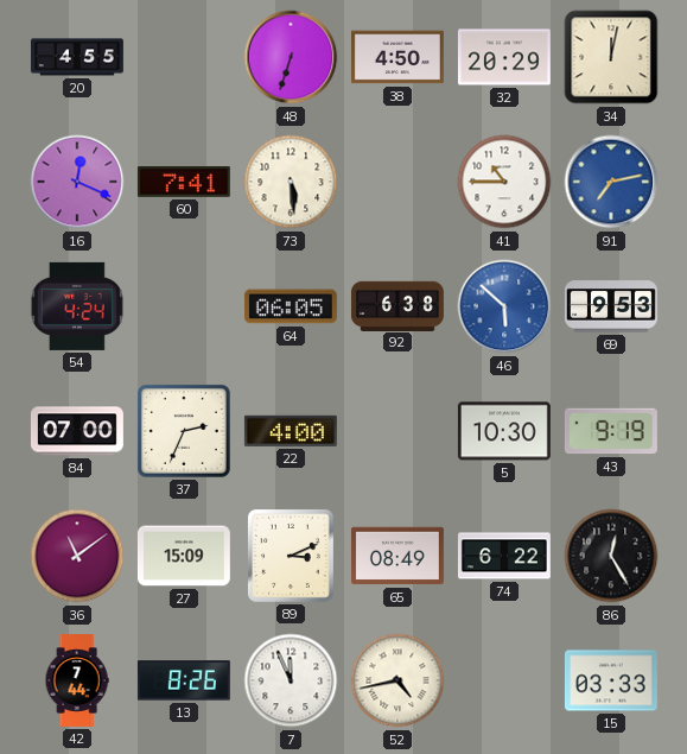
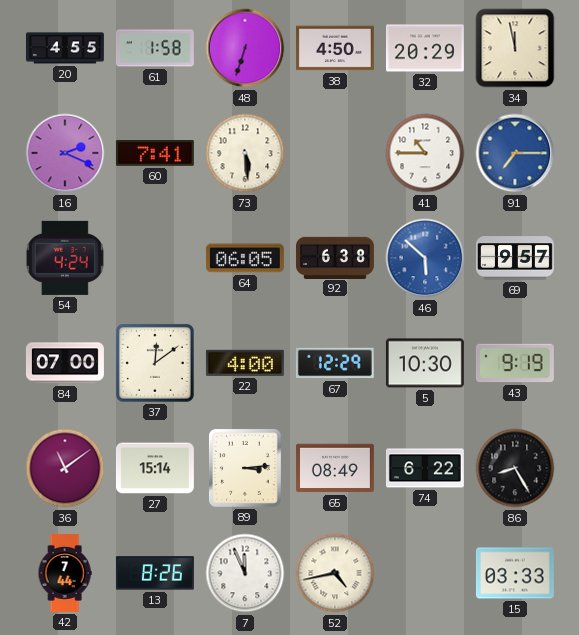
61: none -> 1:58 (155, 48)
34: 12:02 -> 11:58 (515, 48)
16: 12:19 -> 2:19 (65, 153)
91: 7:13 -> 7:15 (515, 153)
69: 9:53 -> 9:57 (515, 258)
37: 2:34 -> 12:09 (155, 363)
67: none -> 12:29 (335, 363)
27: 15:09 -> 15:14 (155, 468)
89: 3:11 -> 3:14 (245, 468)
86: 12:25 -> 8:25 (515, 468)
